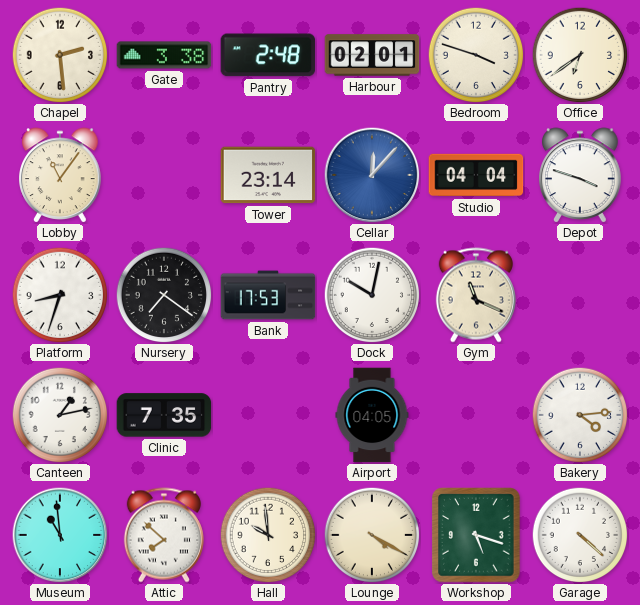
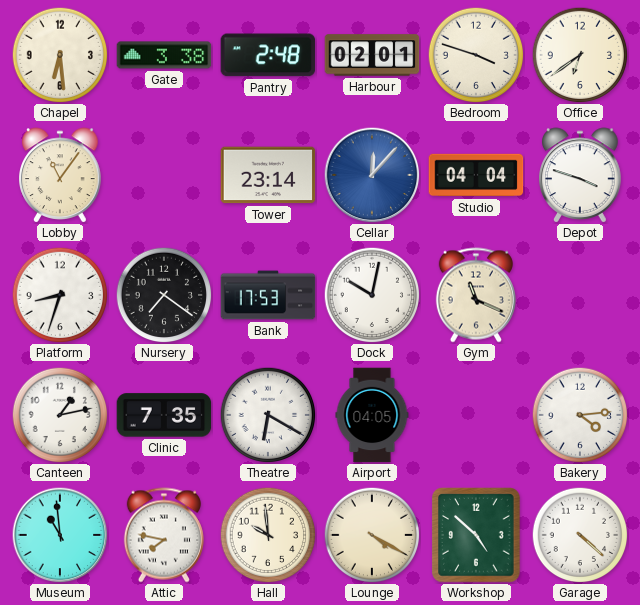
Chapel: 2:29 -> 6:29 (60, 55)
Theatre: none -> 6:20 (268, 415)
Attic: 7:52 -> 7:47 (164, 535)
Workshop: 5:18 -> 4:52 (476, 535)
